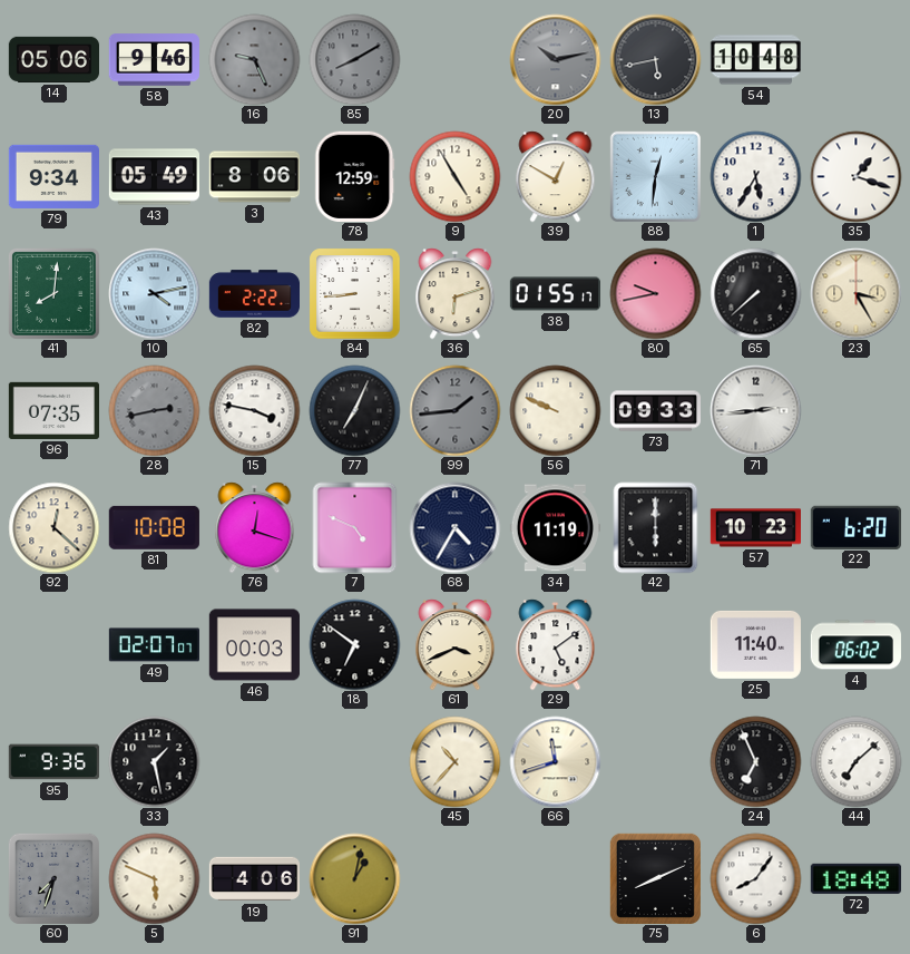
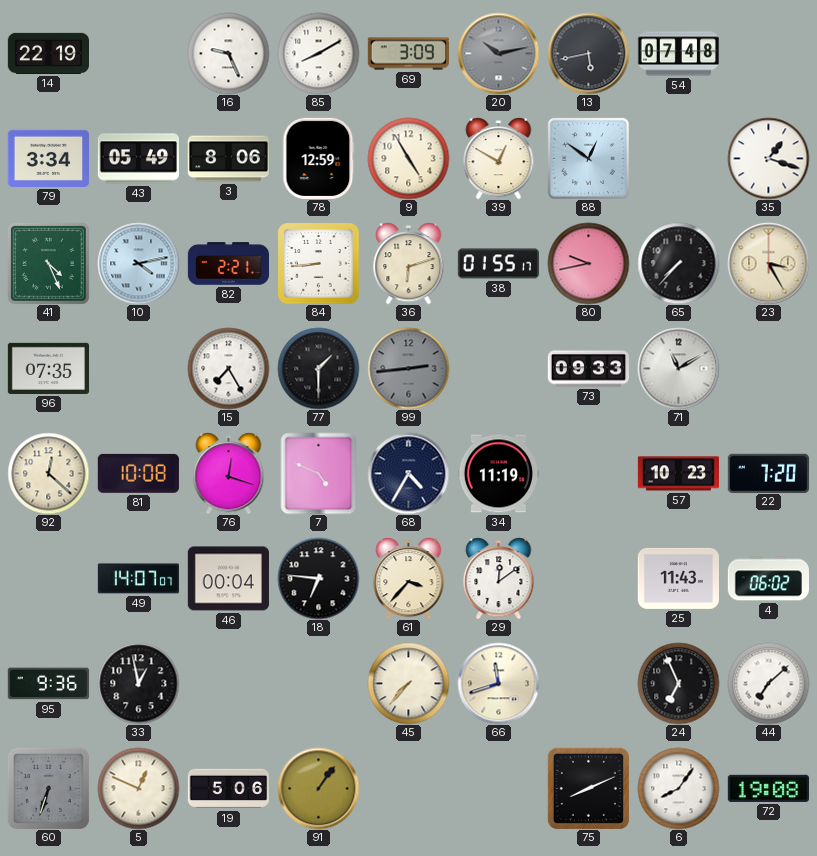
14: 05:06 -> 22:19 (48, 53)
58: 9:46 -> none (154, 60)
16 dial: grey -> white (228, 53)
85 dial: grey -> white (318, 53)
69: none -> 3:09 (408, 54)
54: 10:48 -> 07:48 (678, 54)
79: 9:34 -> 3:34 (48, 158)
88: 12:31 -> 12:51 (588, 158)
1: 5:35 -> none (755, 176)
41: 8:01 -> 4:26 (48, 263)
82: 2:22 -> 2:21 (228, 264)
65: 7:38 -> 7:37 (678, 263)
28: 2:43 -> none (154, 410)
15: 3:47 -> 7:25 (228, 368)
77: 7:04 -> 1:30 (318, 368)
99: 1:44 -> 2:44 (408, 368)
56: 9:49 -> none (555, 410)
71: 2:44 -> 11:10 (678, 368)
42: 6:00 -> none (656, 527)
22: 6:20 -> 7:20 (768, 473)
49: 02:07 -> 14:07 (138, 579)
46: 00:03 -> 00:04 (228, 579)
18: 6:51 -> 6:46 (318, 578)
61: 3:41 -> 3:37 (409, 578)
29: 5:09 -> 12:09 (499, 578)
25: 11:40 -> 11:43 (678, 578)
33: 1:28 -> 12:58 (138, 683)
45: 10:37 -> 7:37 (408, 683)
60: 7:33 -> 6:33 (48, 788)
5: 5:49 -> 12:49 (138, 788)
19: 4:06 -> 5:06 (228, 789)
91: 1:02 -> 1:06 (318, 788)
72: 18:48 -> 19:08 (768, 788)
